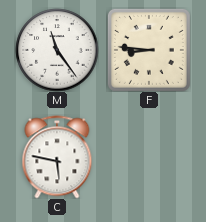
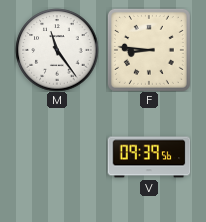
C: 5:47 -> none (57, 157)
V: none -> 09:39 (149, 157)
